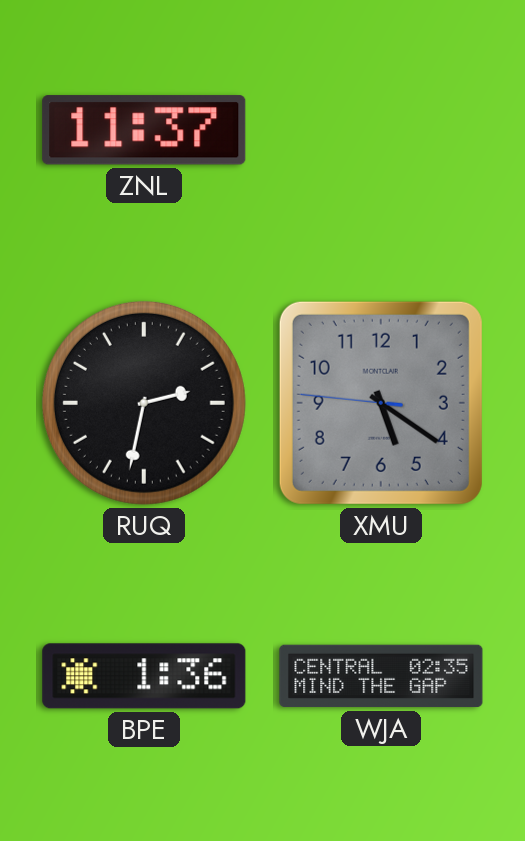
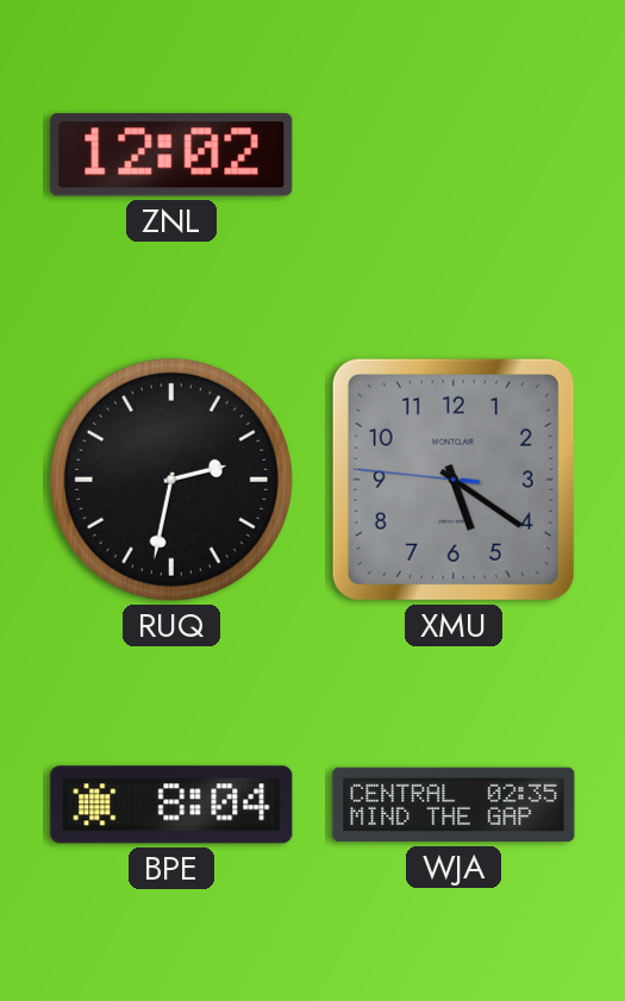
ZNL: 11:37 -> 12:02 (171, 155)
BPE: 1:36 -> 8:04 (171, 805)
